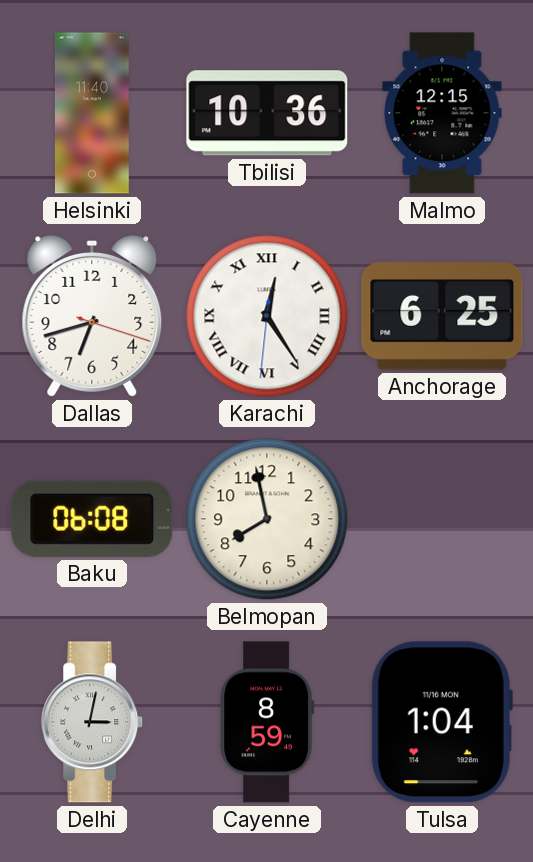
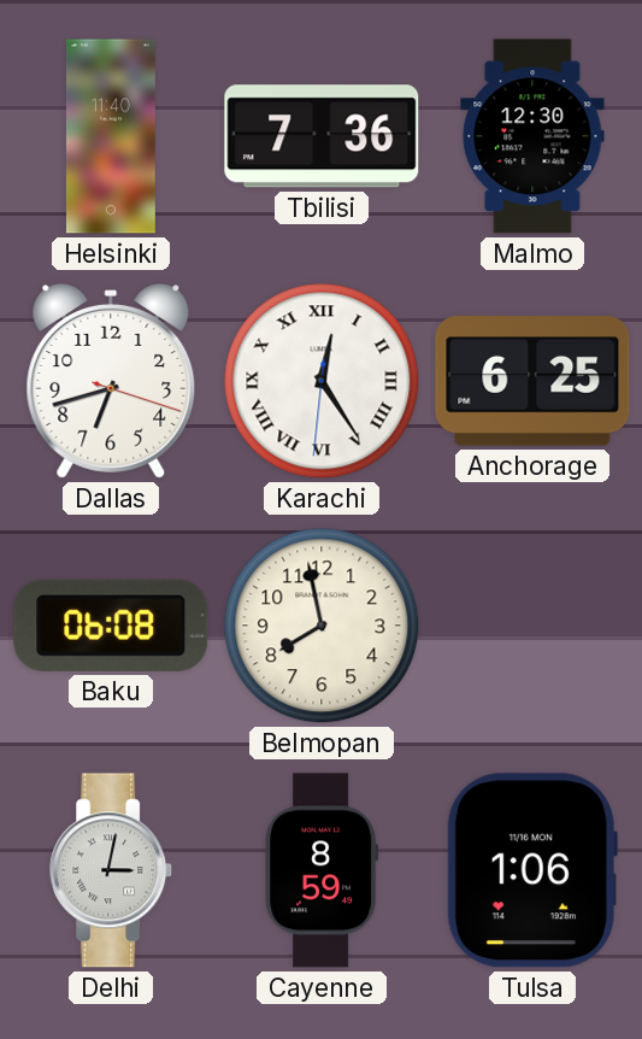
Tbilisi: 10:36 -> 7:36 (322, 136)
Malmo: 12:15 -> 12:30 (532, 136)
Tulsa: 1:04 -> 1:06 (532, 870)
